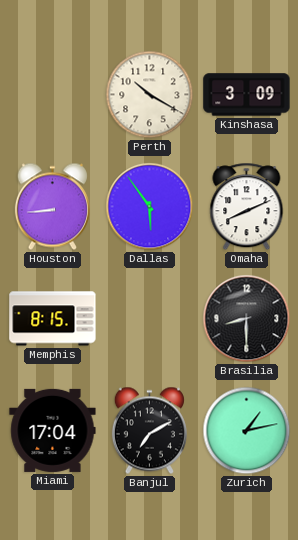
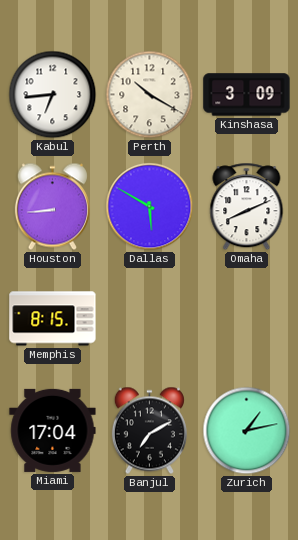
Kabul: none -> 6:44 (53, 95)
Dallas: 5:54 -> 5:50 (150, 207)
Brasilia: 8:30 -> none (247, 319)
